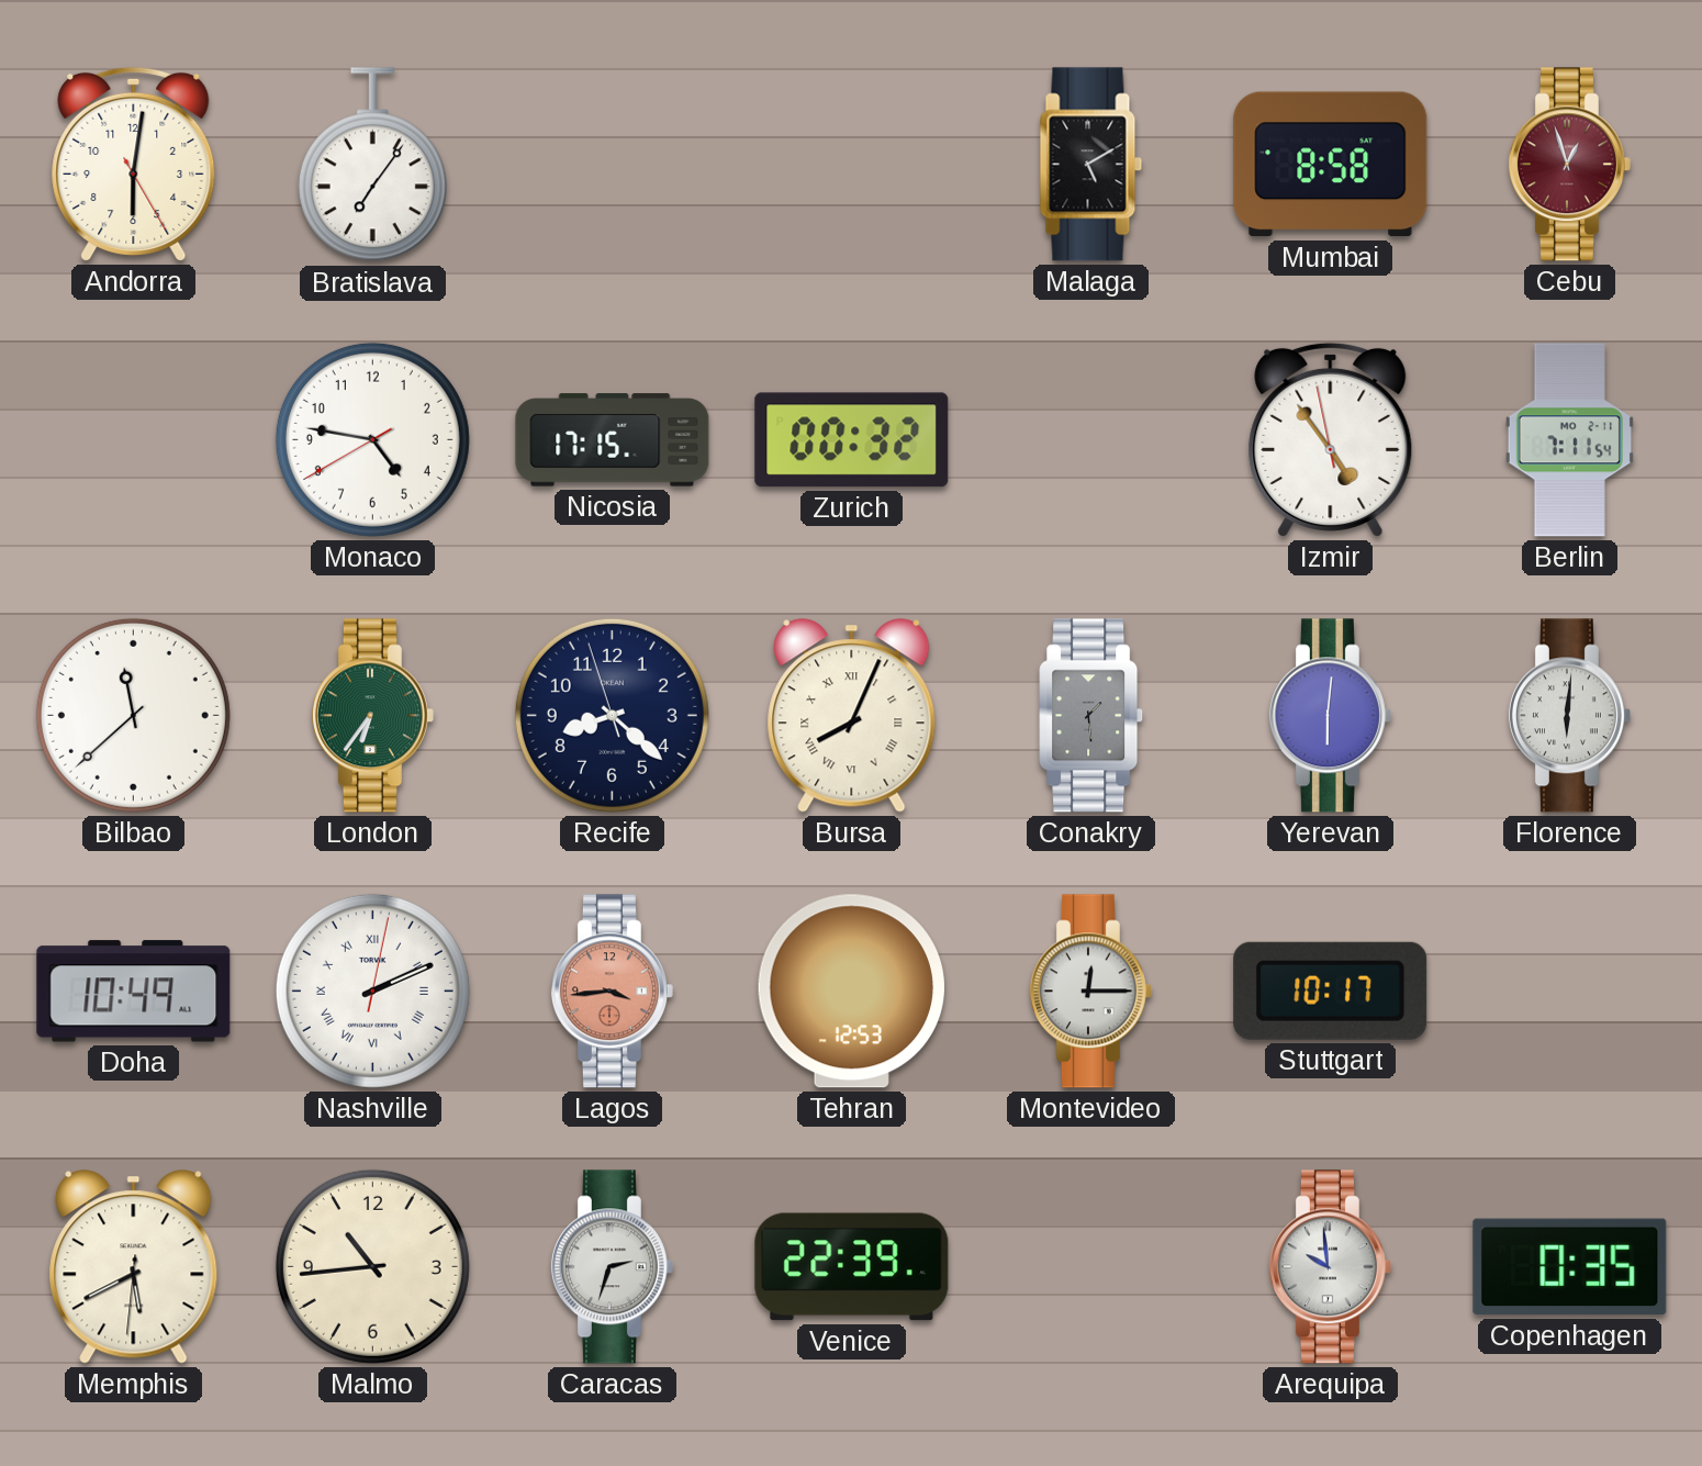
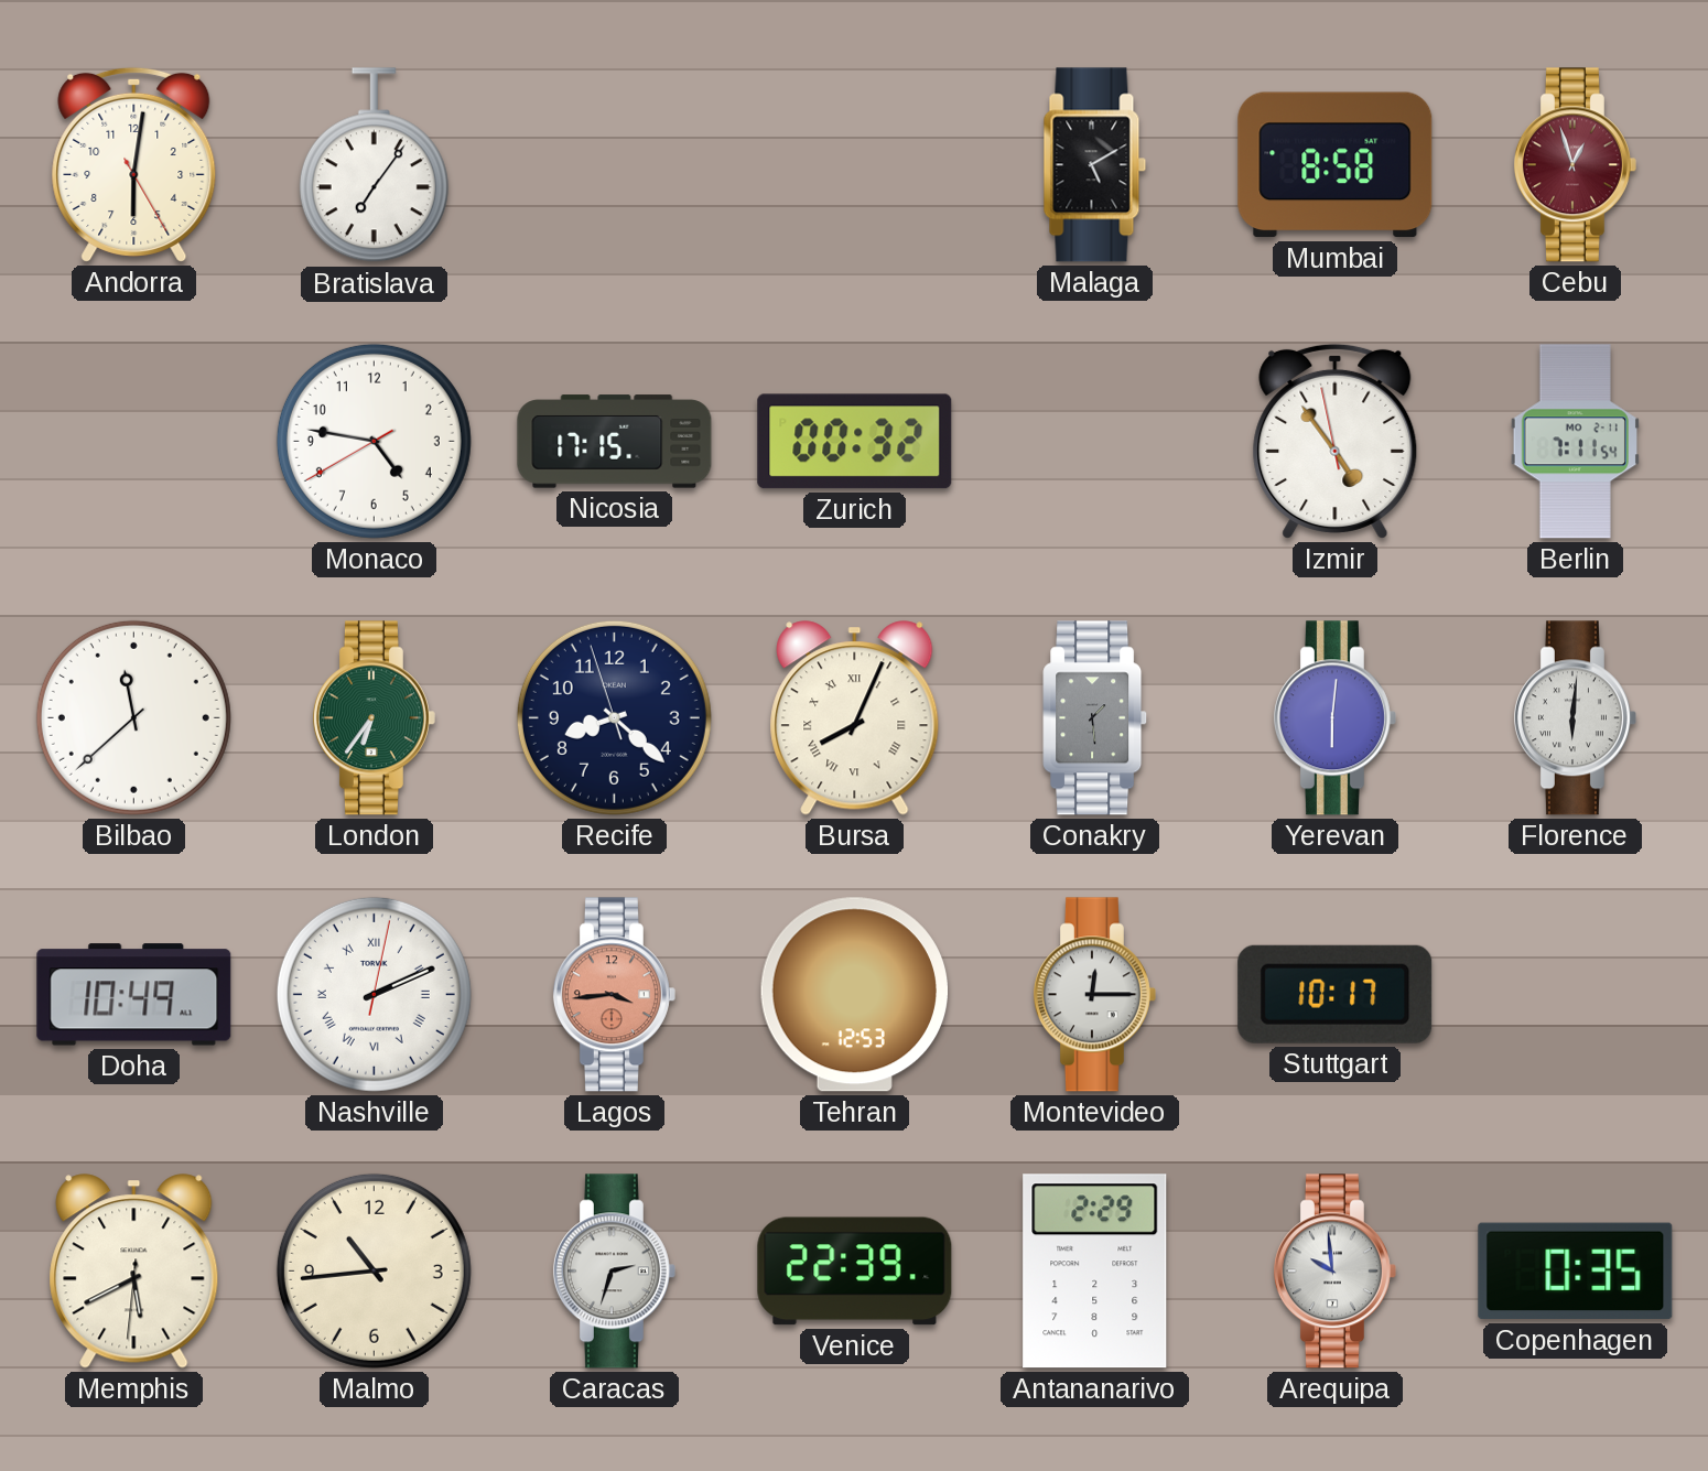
Antananarivo: none -> 2:29 (1095, 1272)
